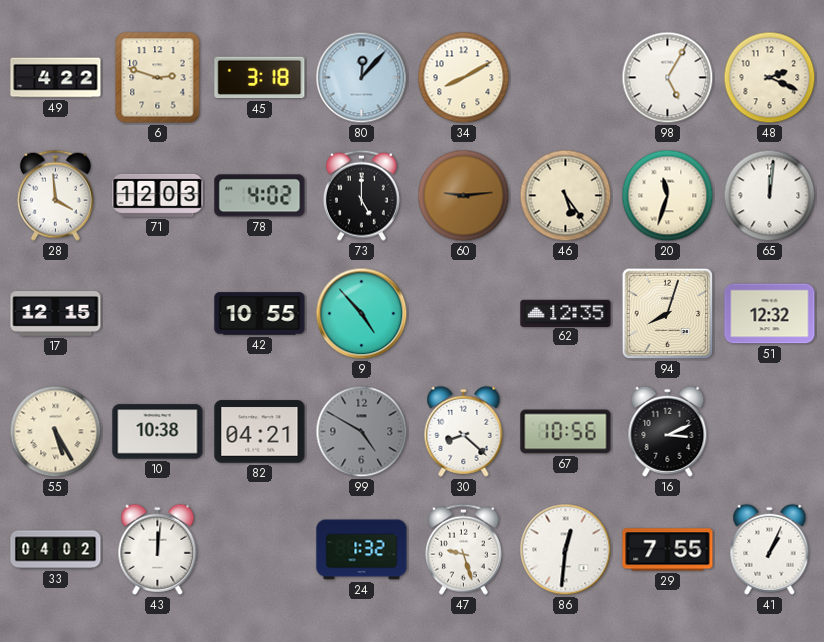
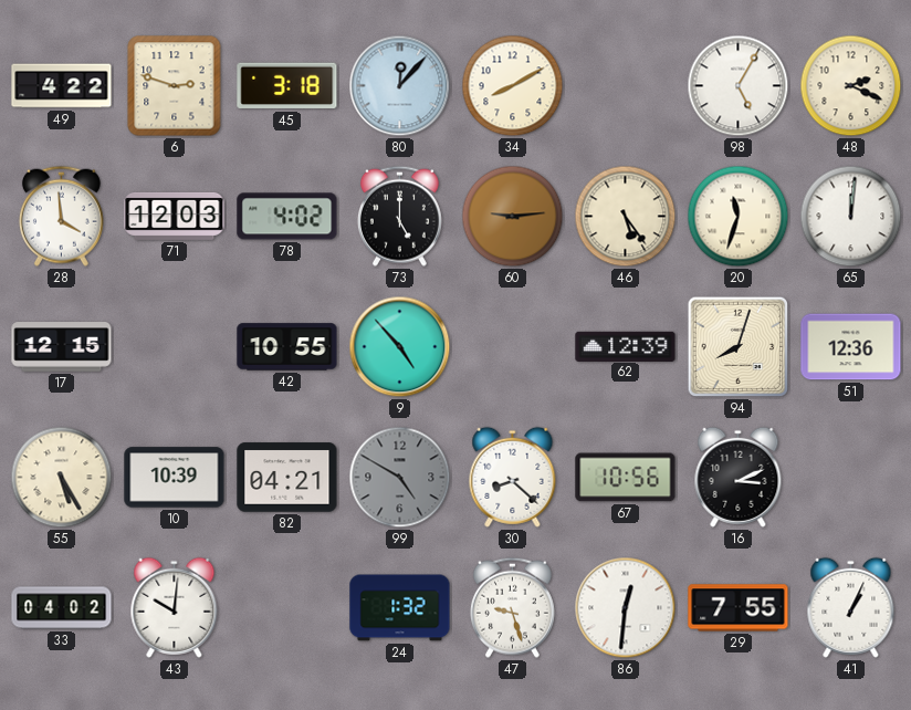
62: 12:35 -> 12:39 (626, 346)
51: 12:32 -> 12:36 (851, 347)
10: 10:38 -> 10:39 (175, 478)
43: 12:01 -> 10:01 (175, 607)
